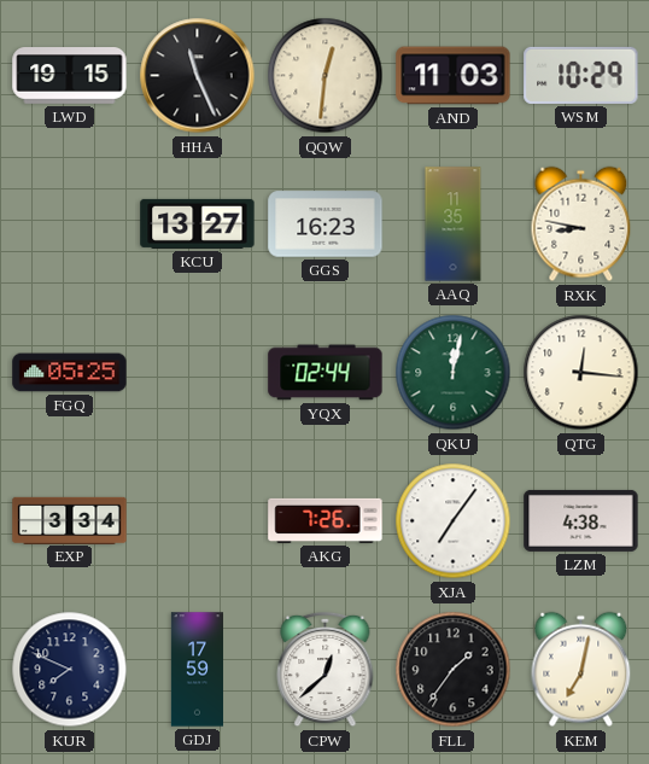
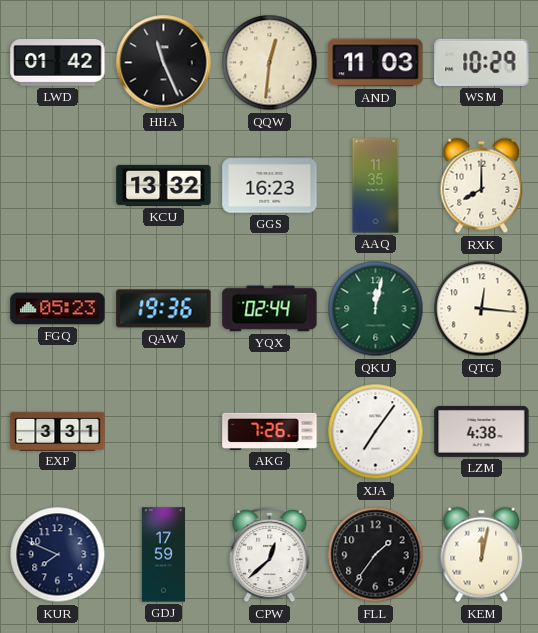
LWD: 19:15 -> 01:42 (58, 63)
KCU: 13:27 -> 13:32 (164, 185)
RXK: 8:47 -> 8:00 (482, 186)
FGQ: 05:25 -> 05:23 (58, 309)
QAW: none -> 19:36 (164, 309)
EXP: 3:34 -> 3:31 (58, 431)
KEM: 7:02 -> 12:02 (482, 555)
